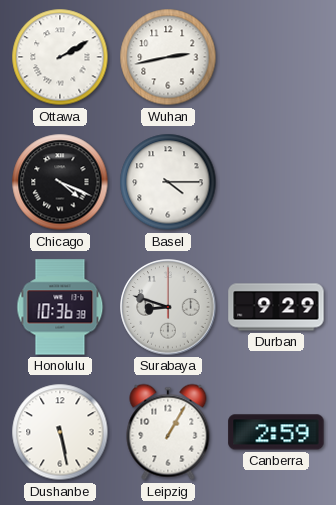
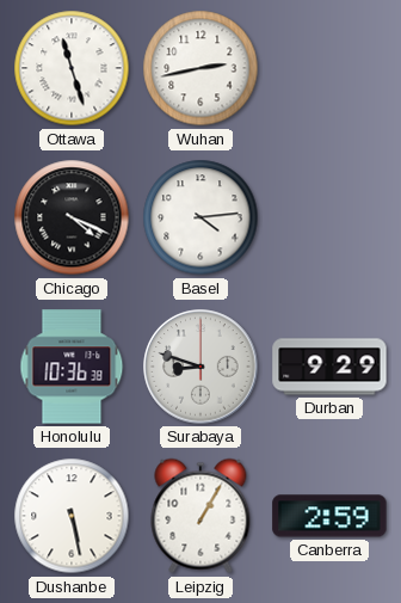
Ottawa: 2:10 -> 11:27 (72, 68)
Basel: 4:15 -> 4:14 (200, 217)
